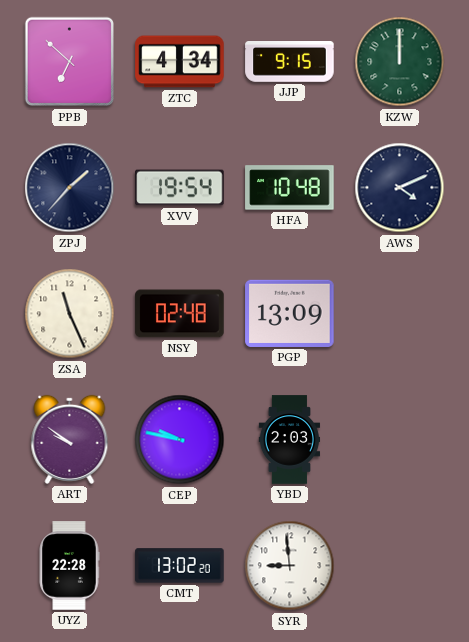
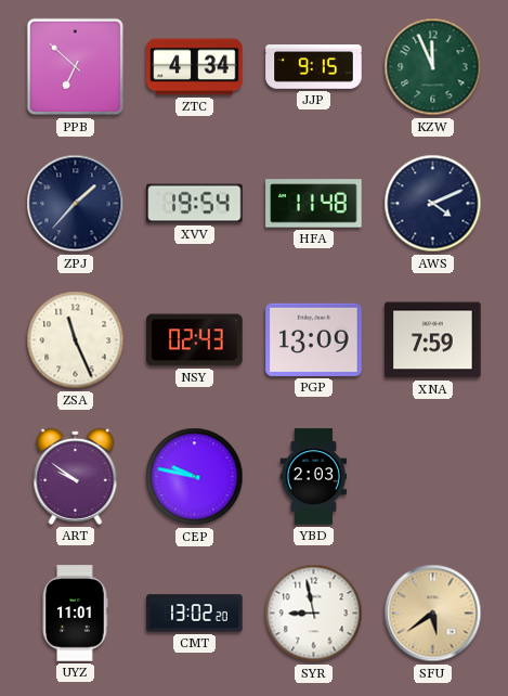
KZW: 12:00 -> 11:56 (433, 67)
HFA: 10:48 -> 11:48 (314, 204)
NSY: 02:48 -> 02:43 (195, 340)
XNA: none -> 7:59 (433, 340)
UYZ: 22:28 -> 11:01 (75, 614)
SYR: 8:59 -> 8:58 (314, 614)
SFU: none -> 5:39 (433, 614)
